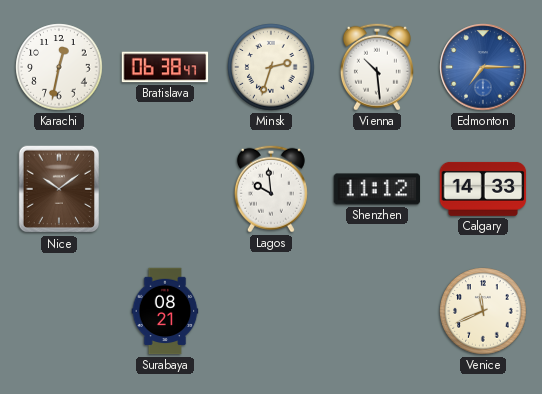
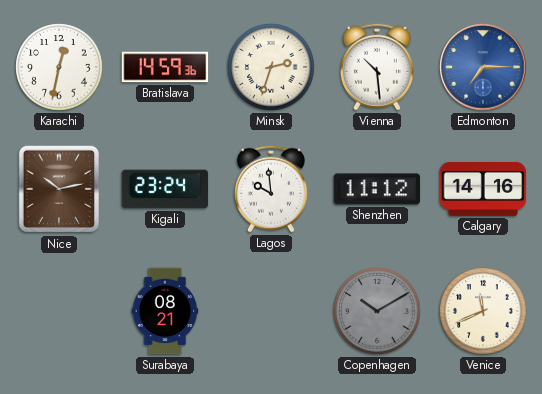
Bratislava: 06:38 -> 14:59 (165, 67)
Nice: 10:09 -> 10:13 (59, 189)
Kigali: none -> 23:24 (165, 189)
Calgary: 14:33 -> 14:16 (483, 189)
Copenhagen: none -> 10:10 (377, 311)
